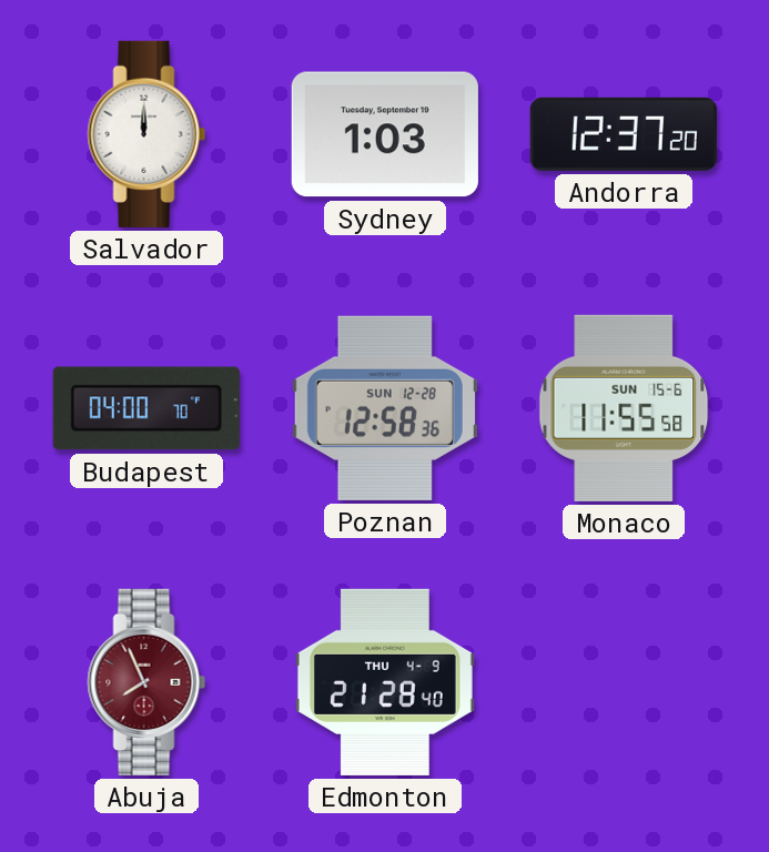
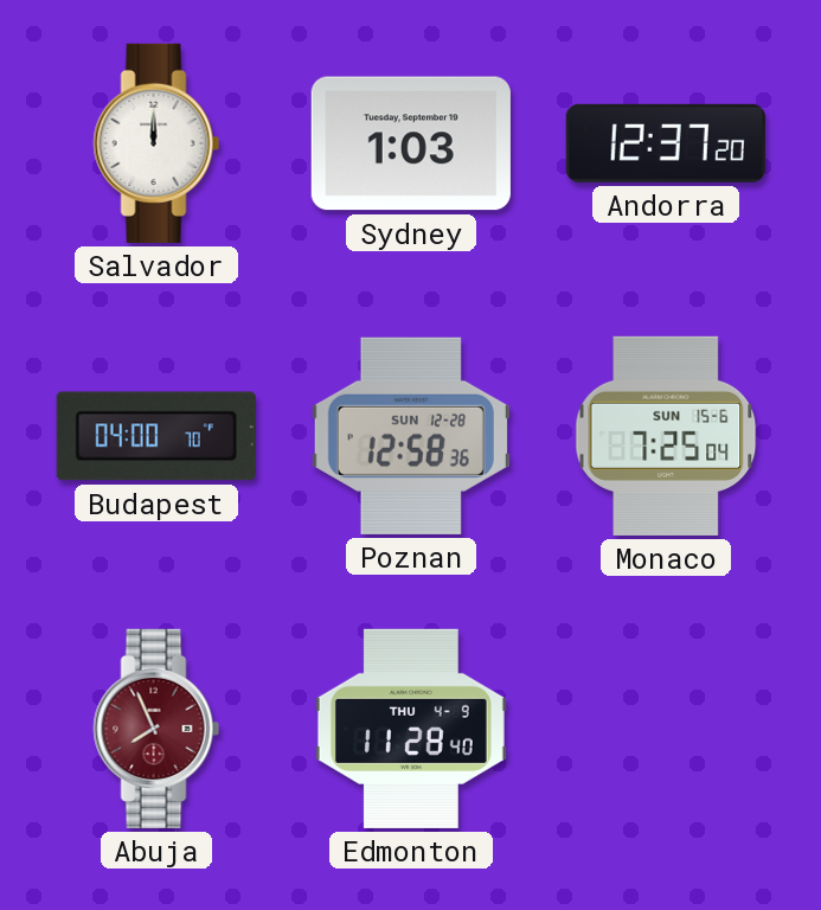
Monaco: 11:55 -> 7:25 (666, 436)
Edmonton: 21:28 -> 11:28 (411, 729)
